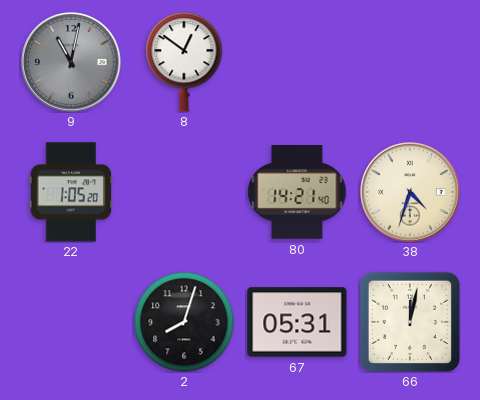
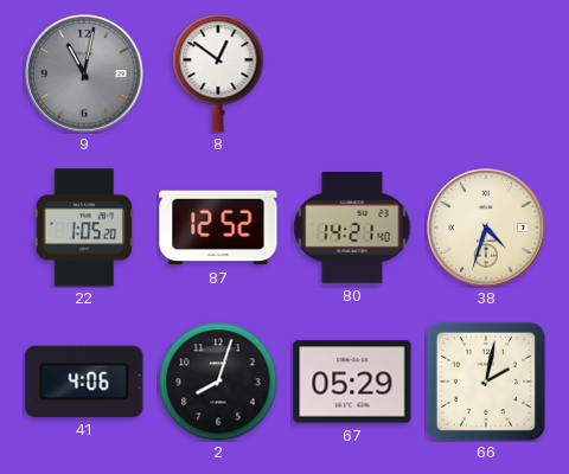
87: none -> 12:52 (218, 228)
41: none -> 4:06 (84, 382)
67: 05:31 -> 05:29 (352, 382)
66: 12:02 -> 2:02 (486, 382)
